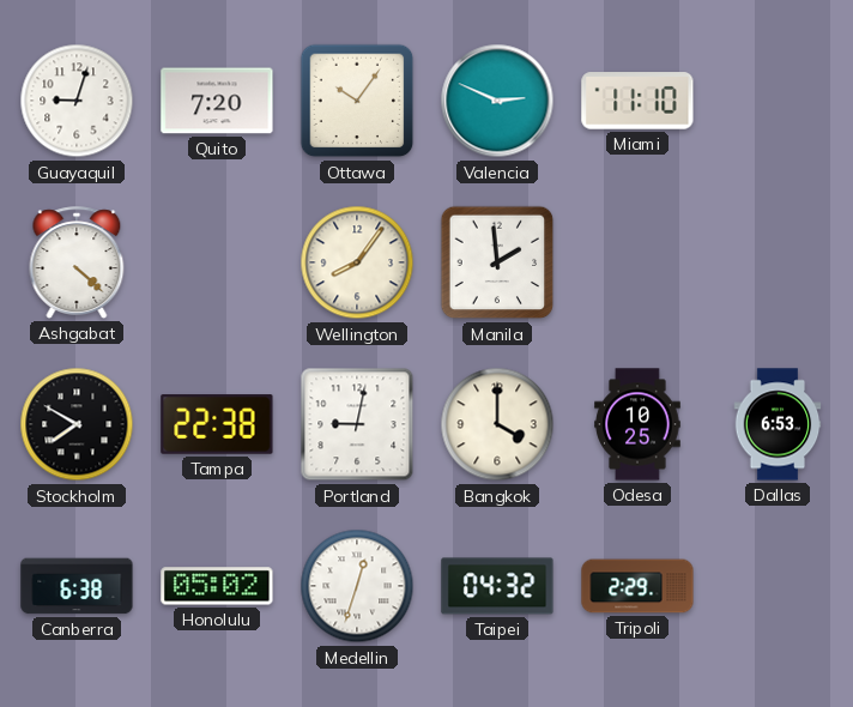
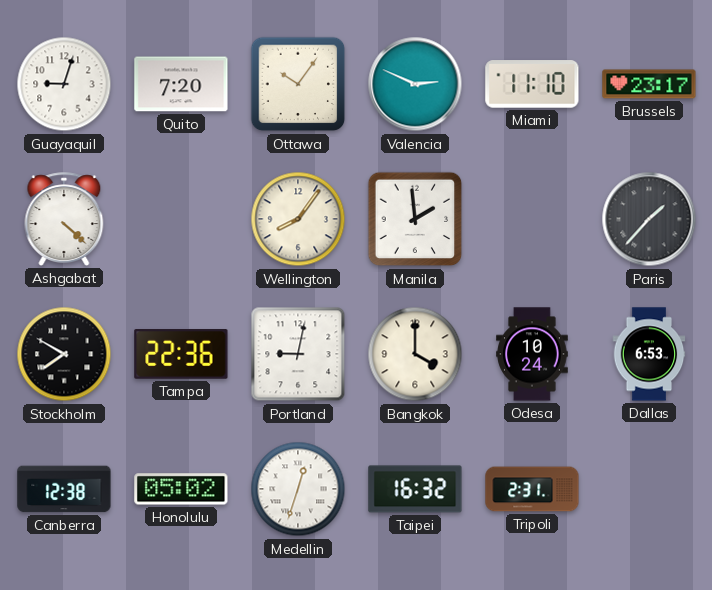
Brussels: none -> 23:17 (649, 84)
Paris: none -> 1:37 (649, 219)
Tampa: 22:38 -> 22:36 (181, 354)
Odesa: 10:25 -> 10:24 (532, 354)
Canberra: 6:38 -> 12:38 (64, 489)
Taipei: 04:32 -> 16:32 (415, 489)
Tripoli: 2:29 -> 2:31 (532, 489)
